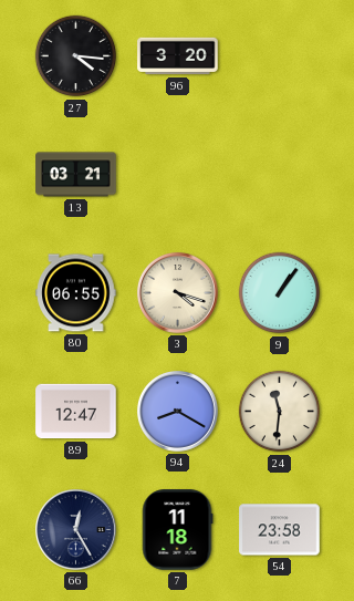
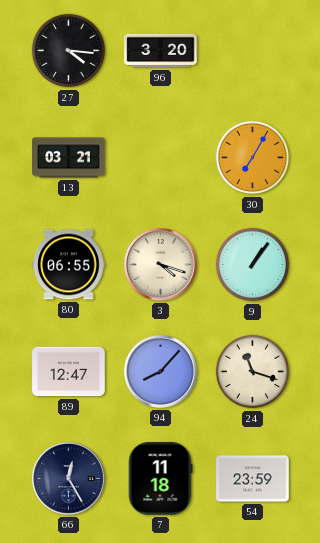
30: none -> 7:05 (253, 158)
94: 8:20 -> 8:07 (161, 372)
24: 11:31 -> 11:18 (253, 372)
54: 23:58 -> 23:59 (253, 479)
